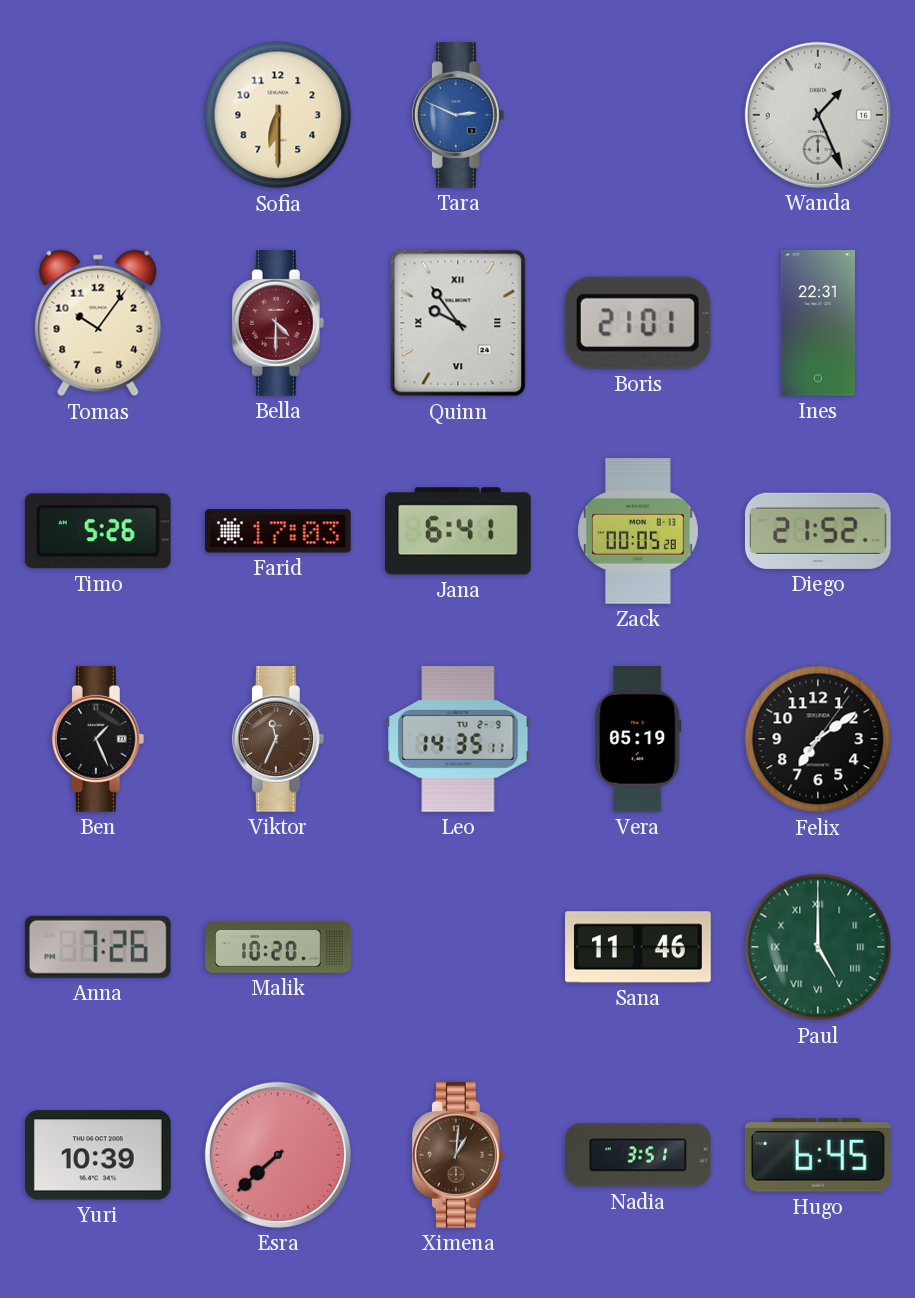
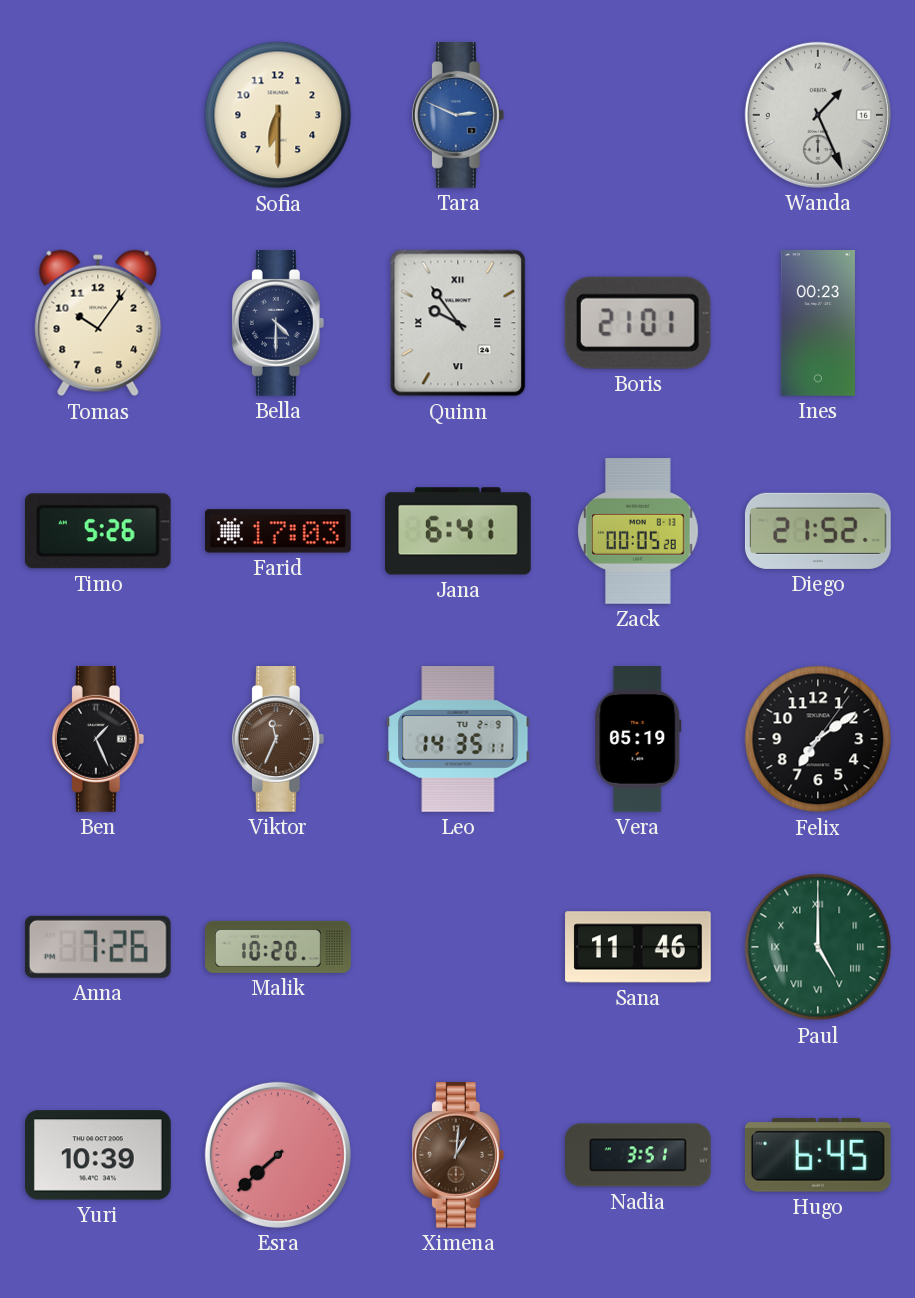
Bella dial: burgundy -> navy (278, 324)
Ines: 22:31 -> 00:23 (818, 323)
